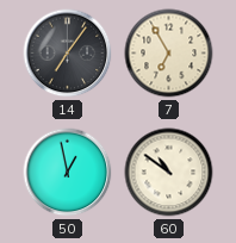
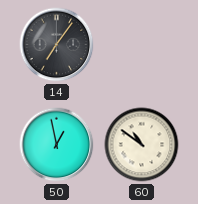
7: 6:55 -> none (169, 54)
